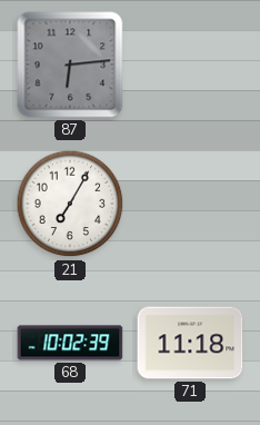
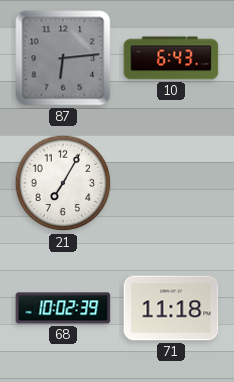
10: none -> 6:43 (171, 58)
